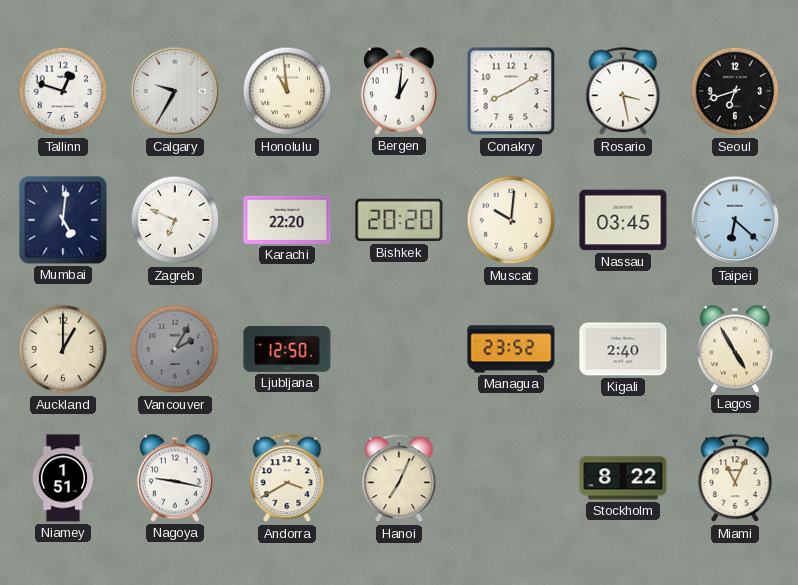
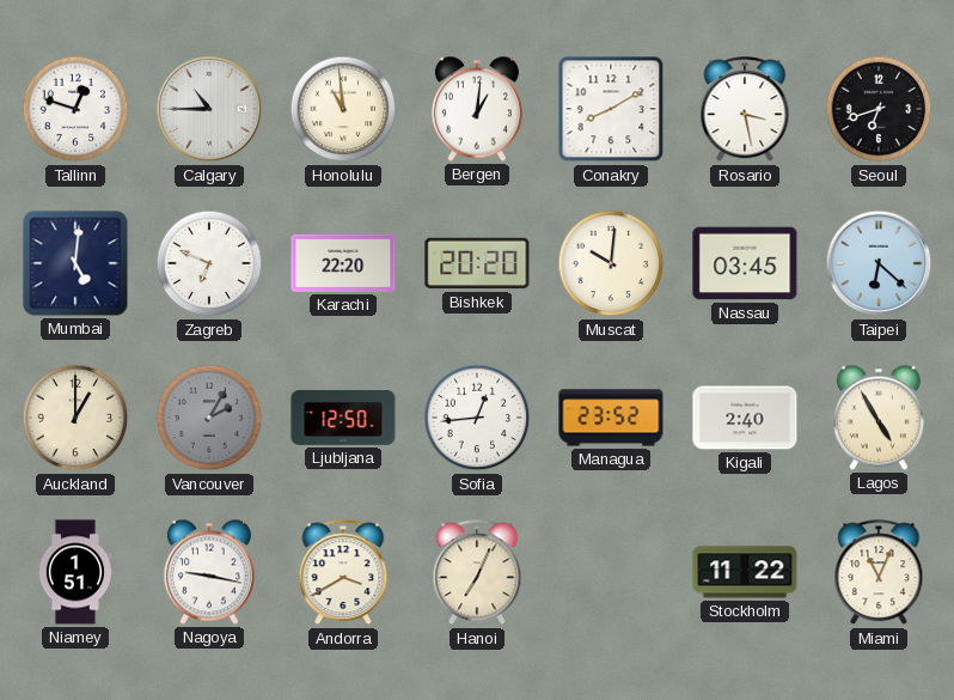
Calgary: 9:35 -> 10:45 (209, 109)
Sofia: none -> 12:44 (477, 418)
Stockholm: 8:22 -> 11:22 (745, 572)
